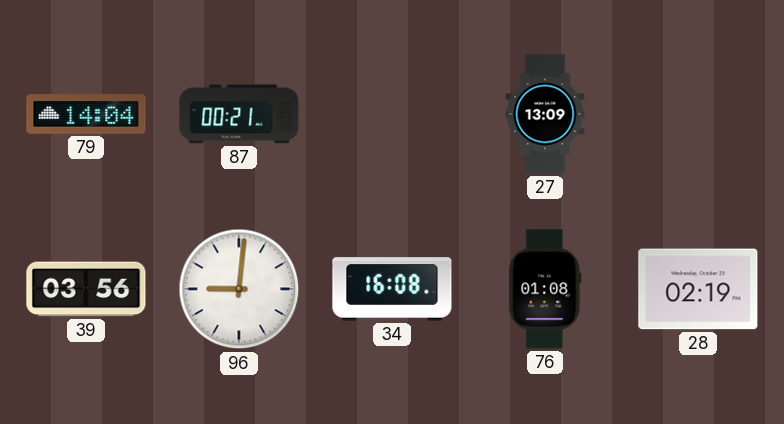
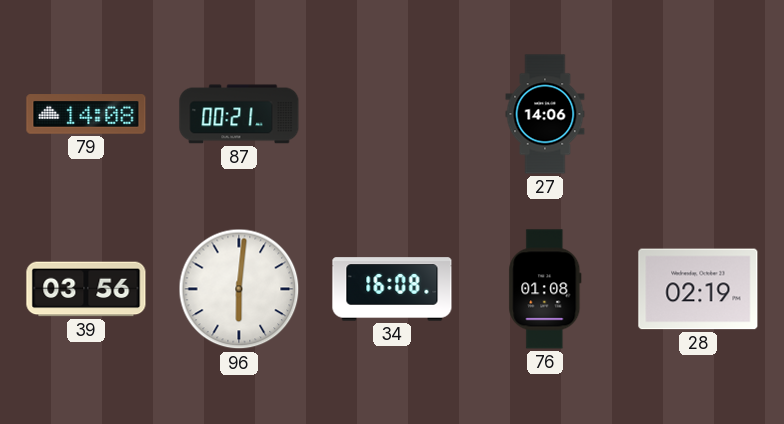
79: 14:04 -> 14:08 (86, 114)
27: 13:09 -> 14:06 (545, 114)
96: 9:01 -> 6:01 (239, 289)
